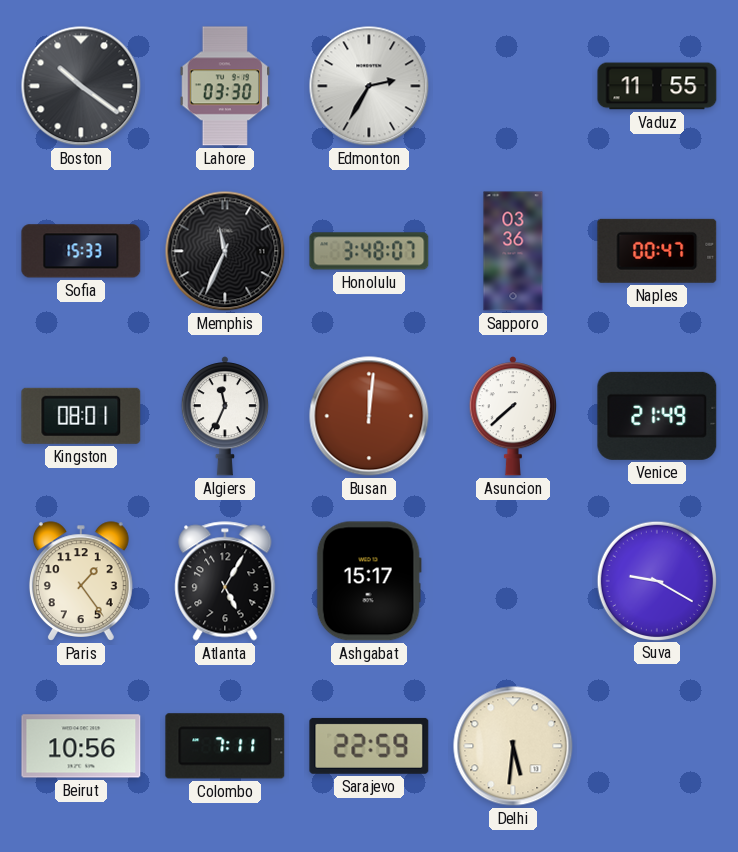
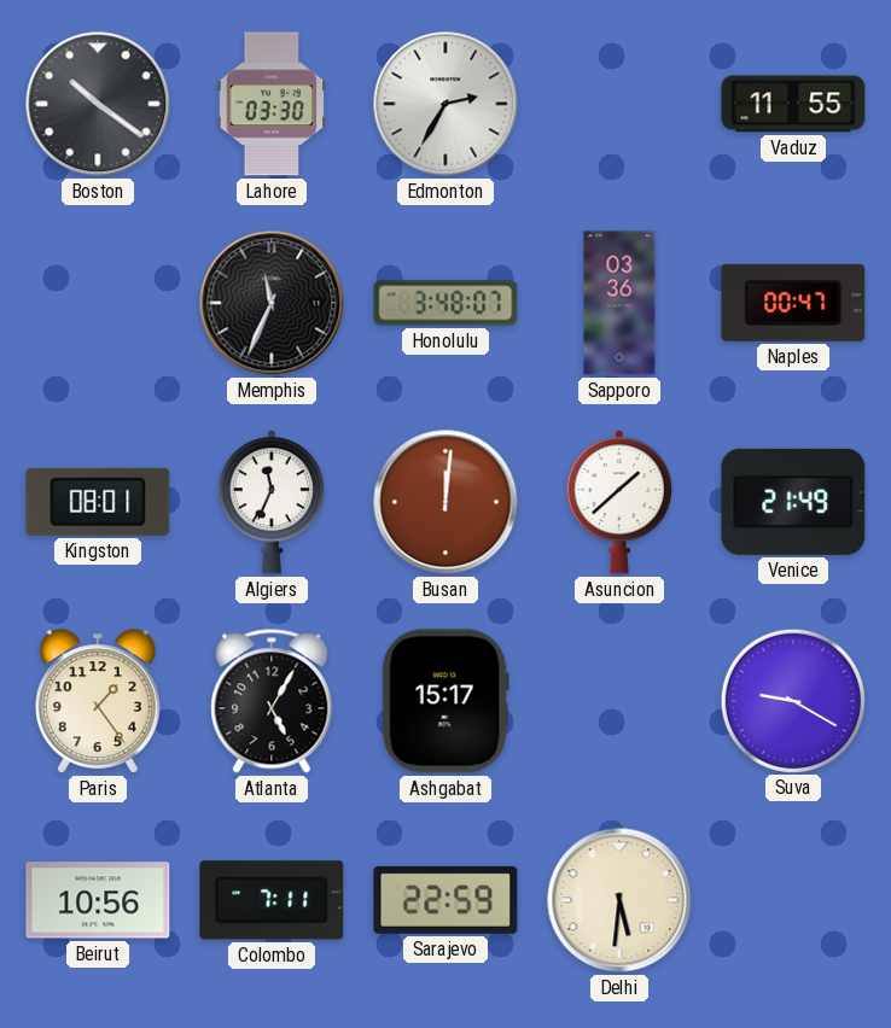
Sofia: 15:33 -> none (81, 251)
Asuncion: 7:38 -> 1:38 (619, 502)
